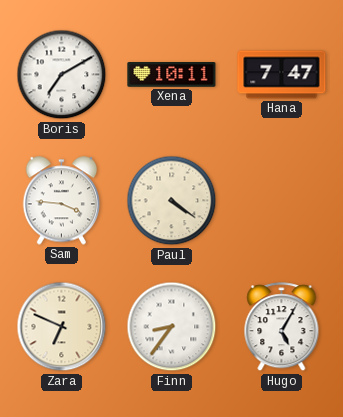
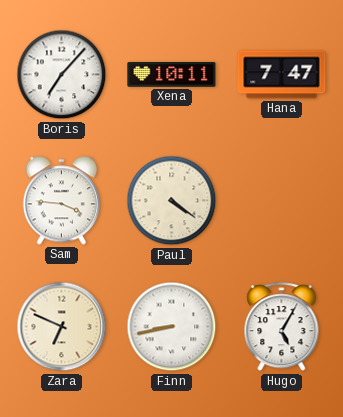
Boris: 7:10 -> 7:07 (62, 75)
Finn: 8:36 -> 8:43 (172, 327)
